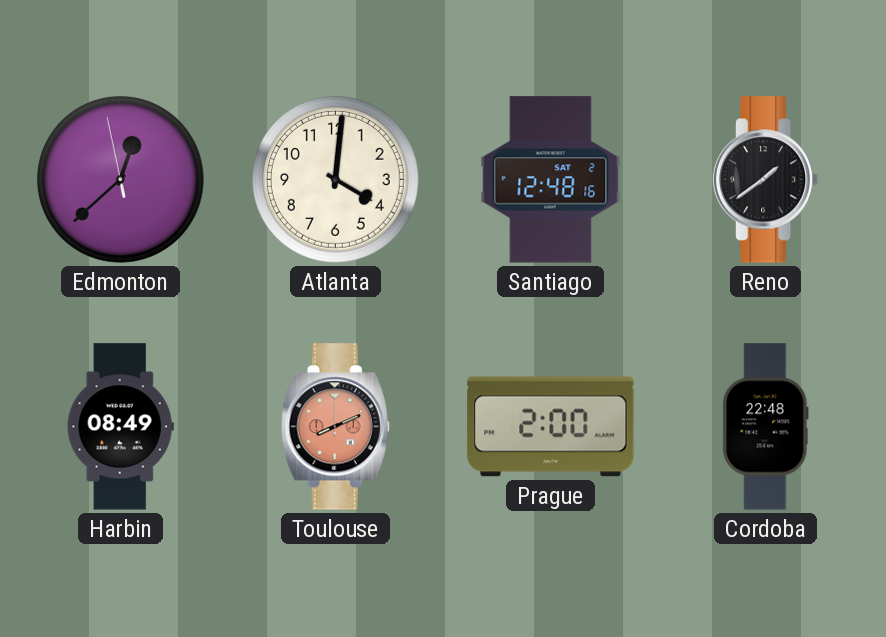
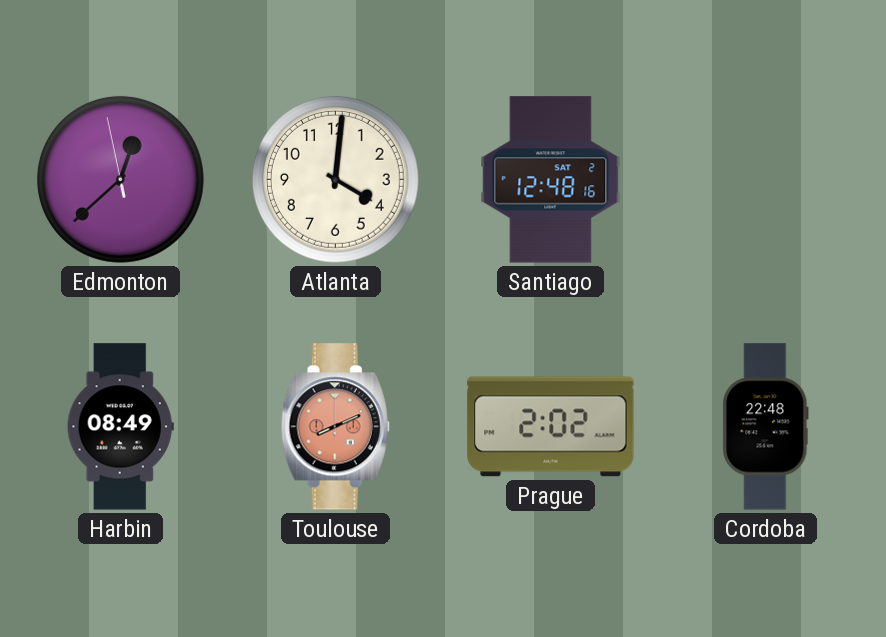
Reno: 1:39 -> none (766, 180)
Prague: 2:00 -> 2:02 (551, 427)
